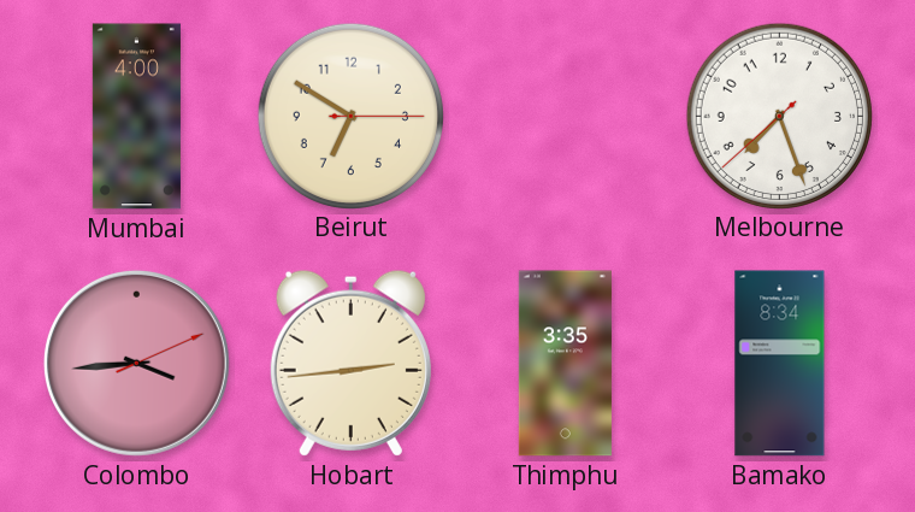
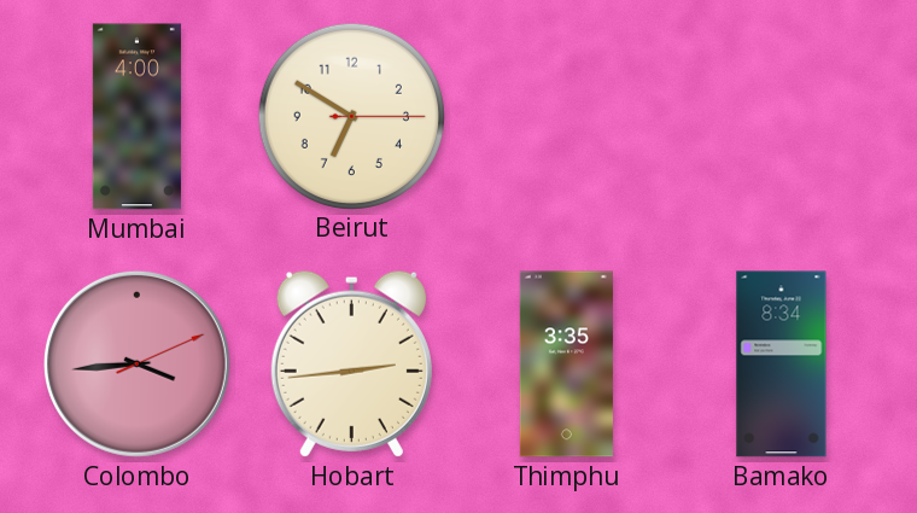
Melbourne: 7:26 -> none (779, 116)
